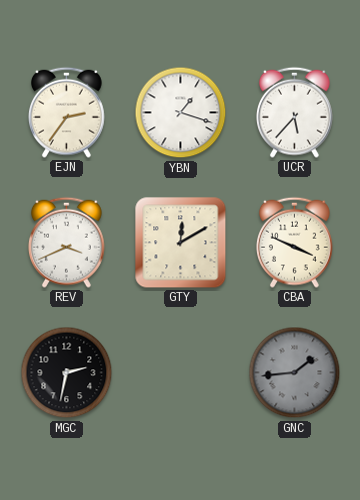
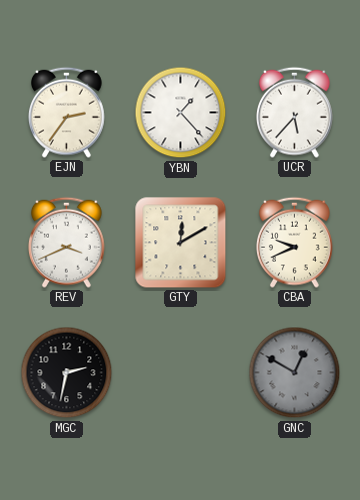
YBN: 1:18 -> 1:23 (181, 113)
CBA: 3:49 -> 9:41 (295, 242)
GNC: 1:44 -> 12:50 (295, 373)
